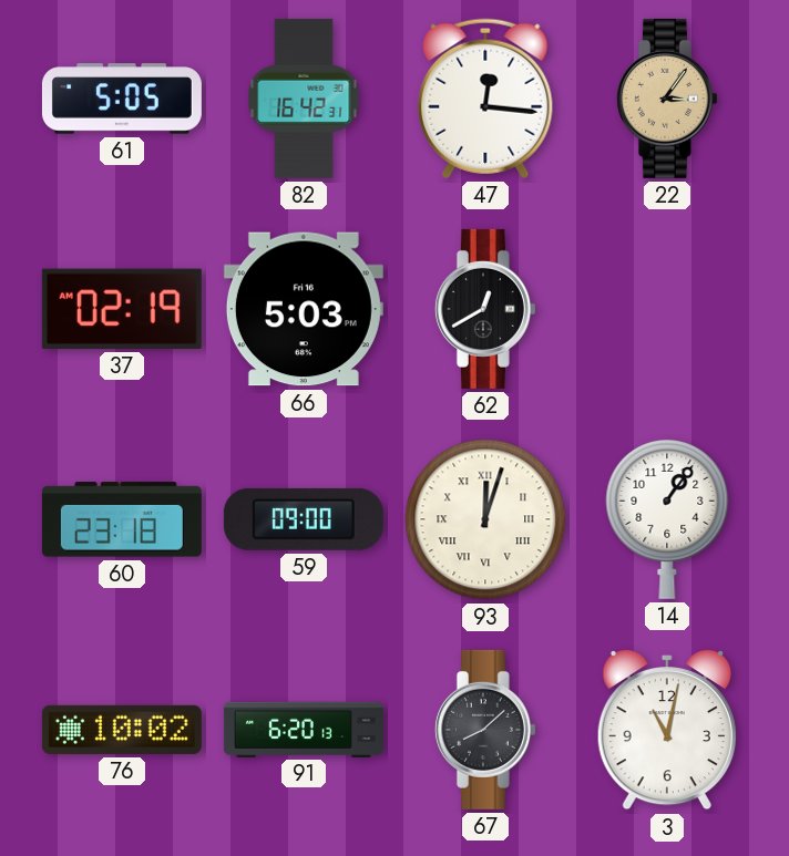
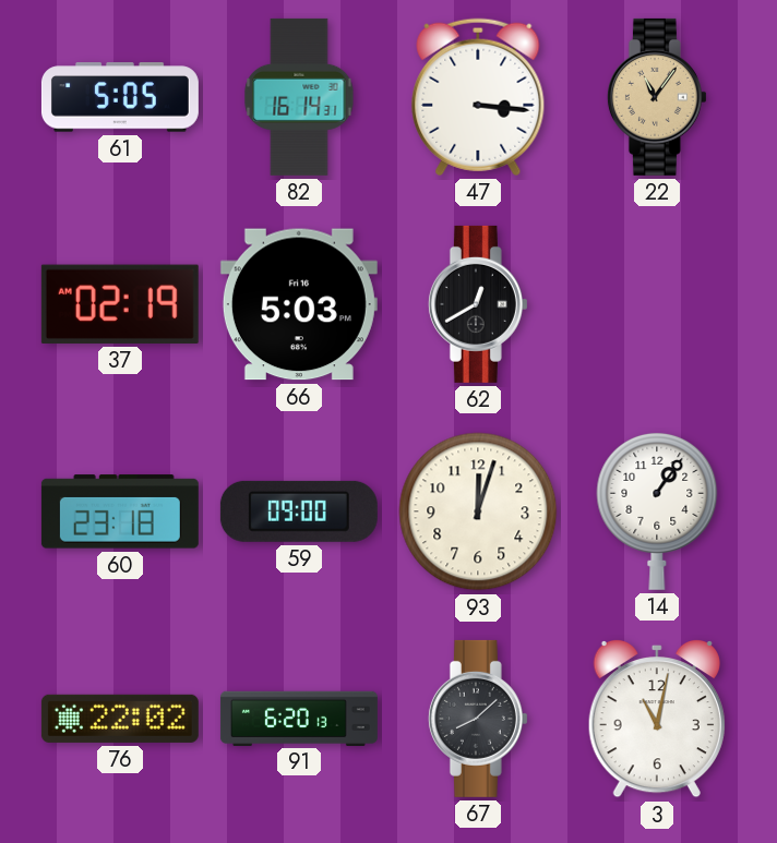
82: 16:42 -> 16:14 (299, 97)
47: 12:16 -> 3:16 (478, 97)
22: 3:06 -> 11:06 (657, 97)
93 numerals: Roman -> Arabic (478, 511)
76: 10:02 -> 22:02 (120, 719)
